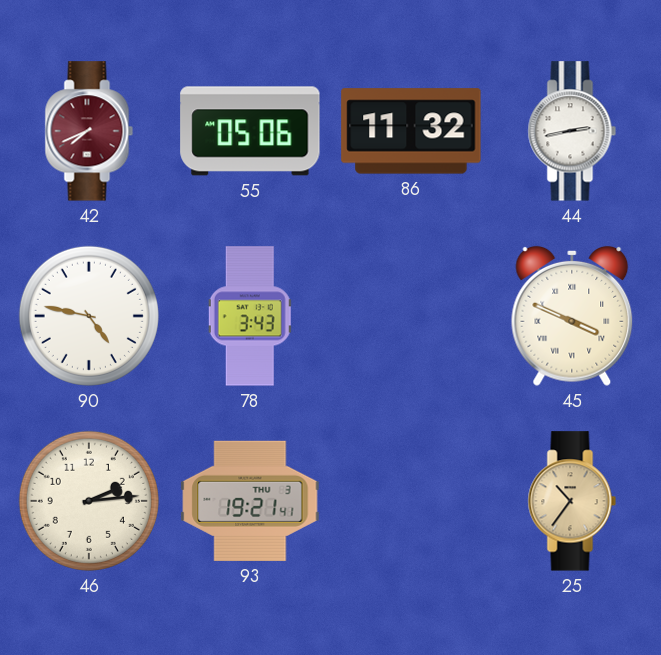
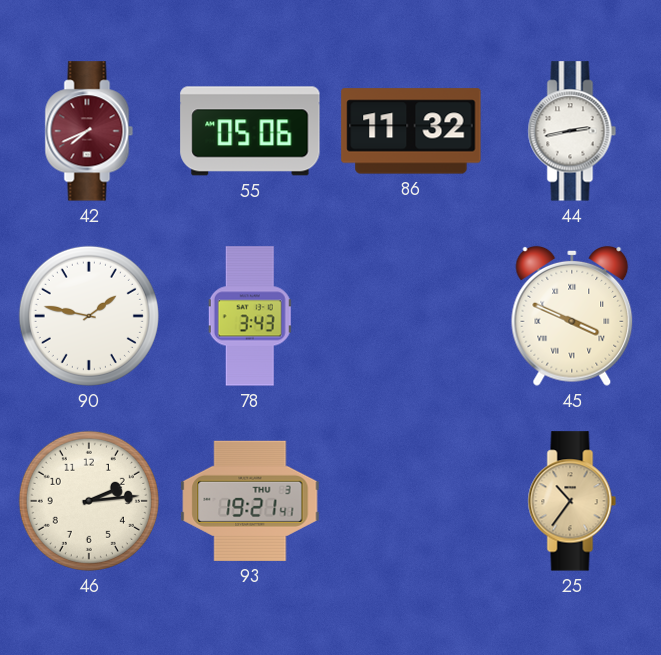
90: 4:47 -> 1:47 (89, 316)
